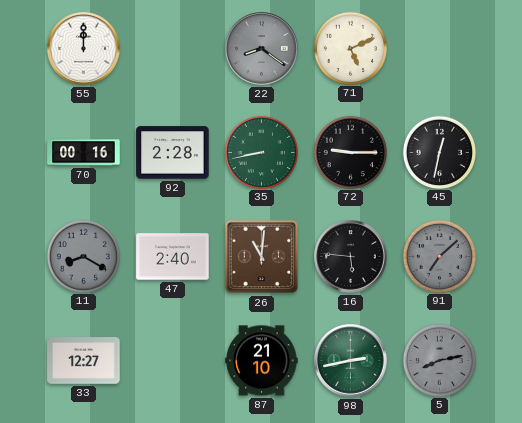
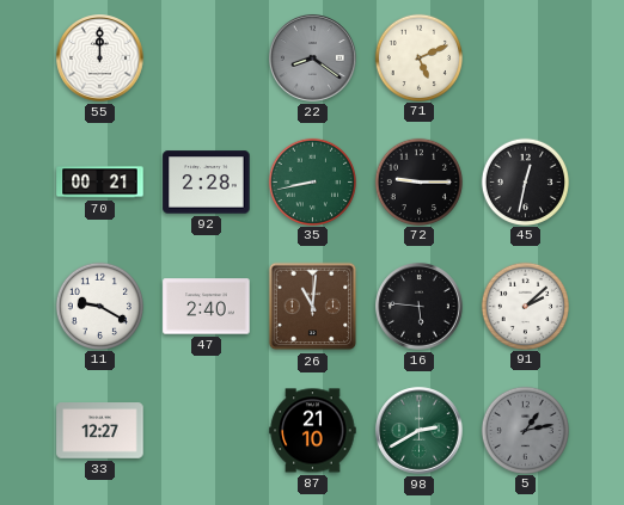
70: 00:16 -> 00:21 (100, 183)
11: 8:20 -> 9:20 (99, 306)
11 dial: grey -> white (99, 306)
91: 7:08 -> 2:08 (525, 306)
91 dial: grey -> white (525, 306)
98: 2:43 -> 2:40 (420, 431)
5: 8:13 -> 1:13 (525, 430)
